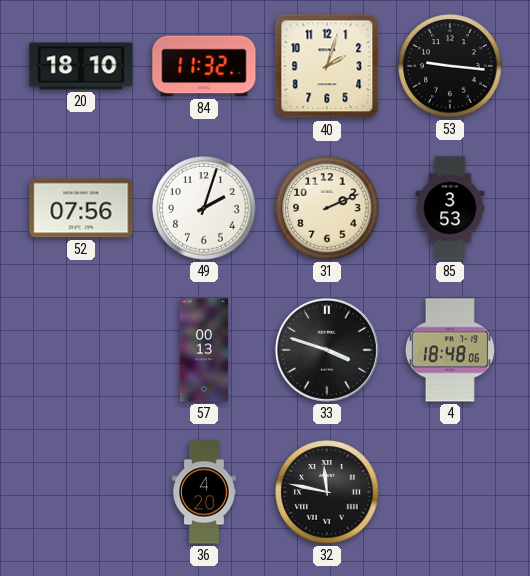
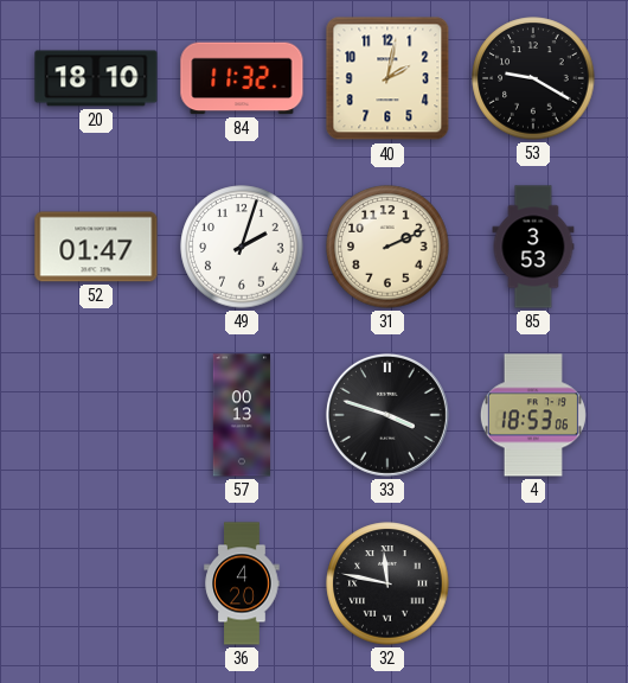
40: 2:03 -> 2:02 (387, 78)
53: 9:16 -> 9:20 (533, 78)
52: 07:56 -> 01:47 (96, 247)
4: 18:48 -> 18:53 (533, 415)
